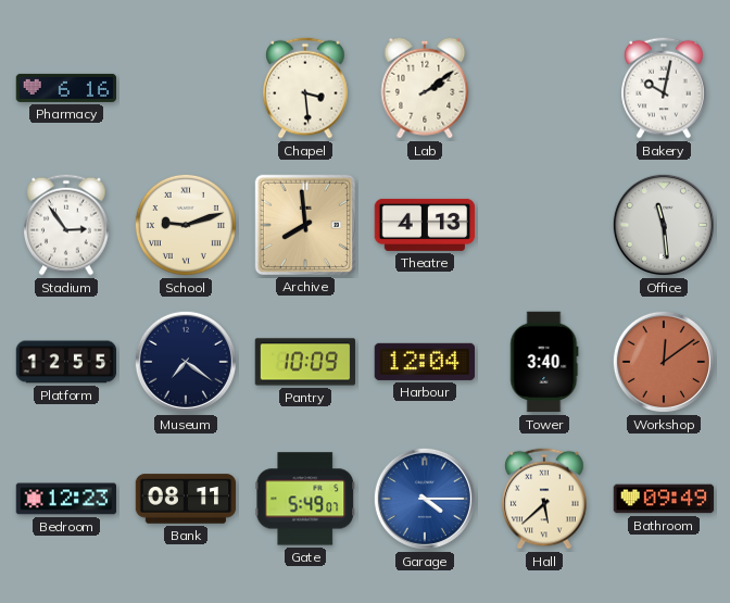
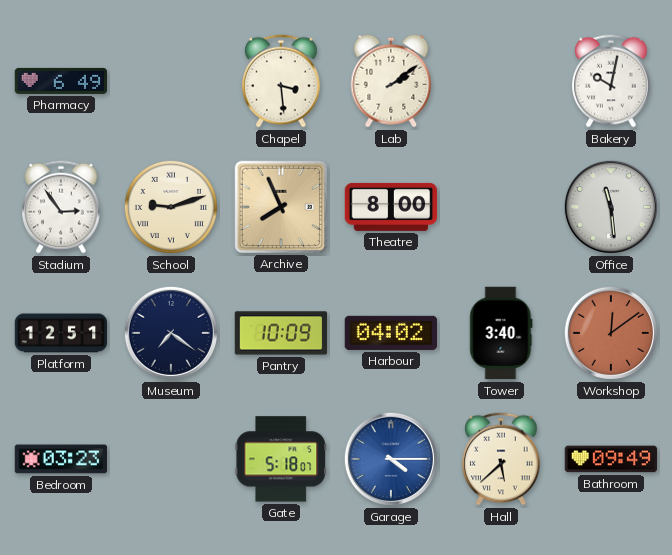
Pharmacy: 6:16 -> 6:49 (61, 81)
Archive: 7:59 -> 7:56 (280, 206)
Theatre: 4:13 -> 8:00 (391, 207)
Platform: 12:55 -> 12:51 (61, 333)
Harbour: 12:04 -> 04:02 (391, 333)
Bedroom: 12:23 -> 03:23 (61, 459)
Bank: 08:11 -> none (186, 499)
Gate: 5:49 -> 5:18 (281, 459)
